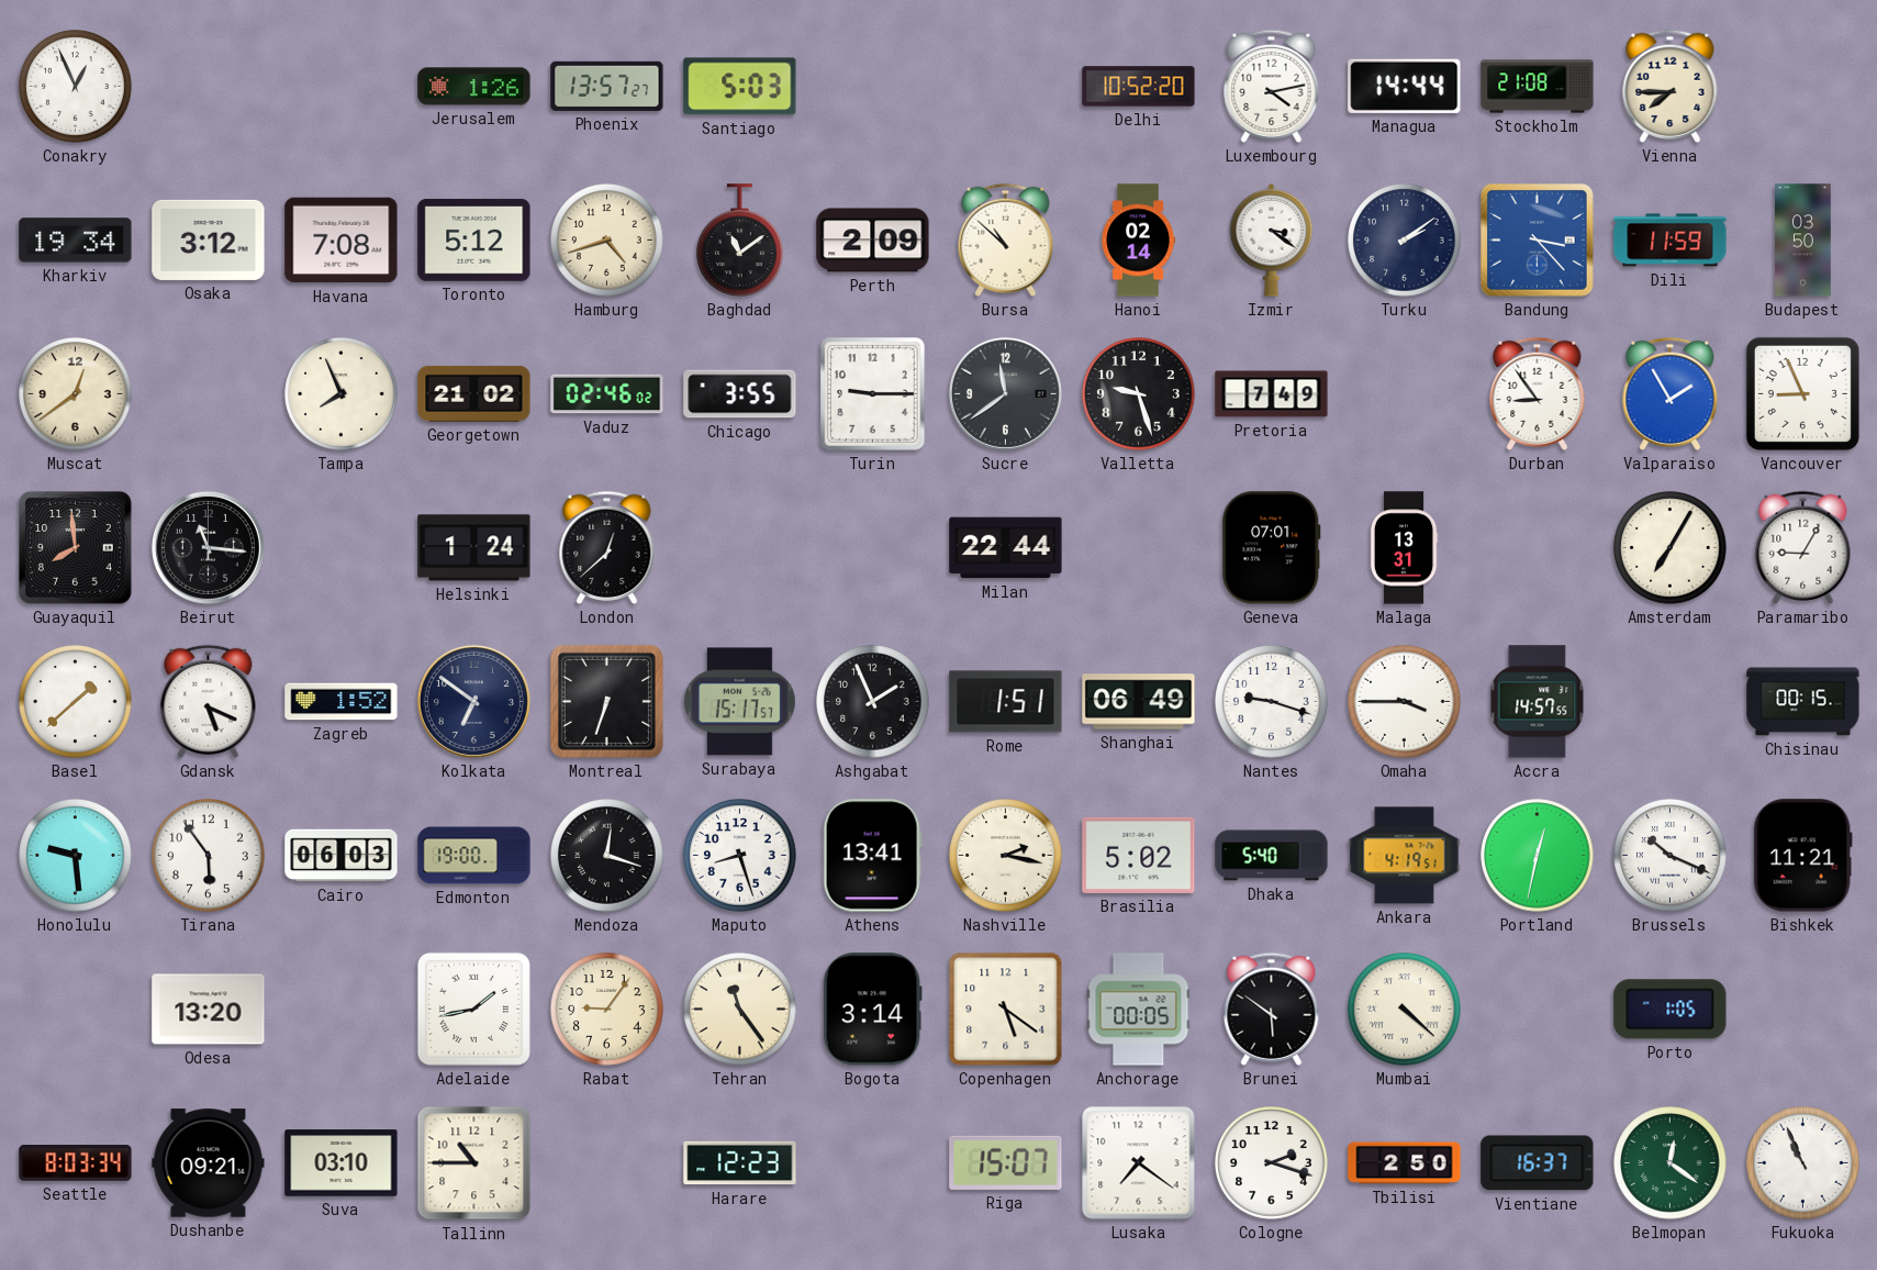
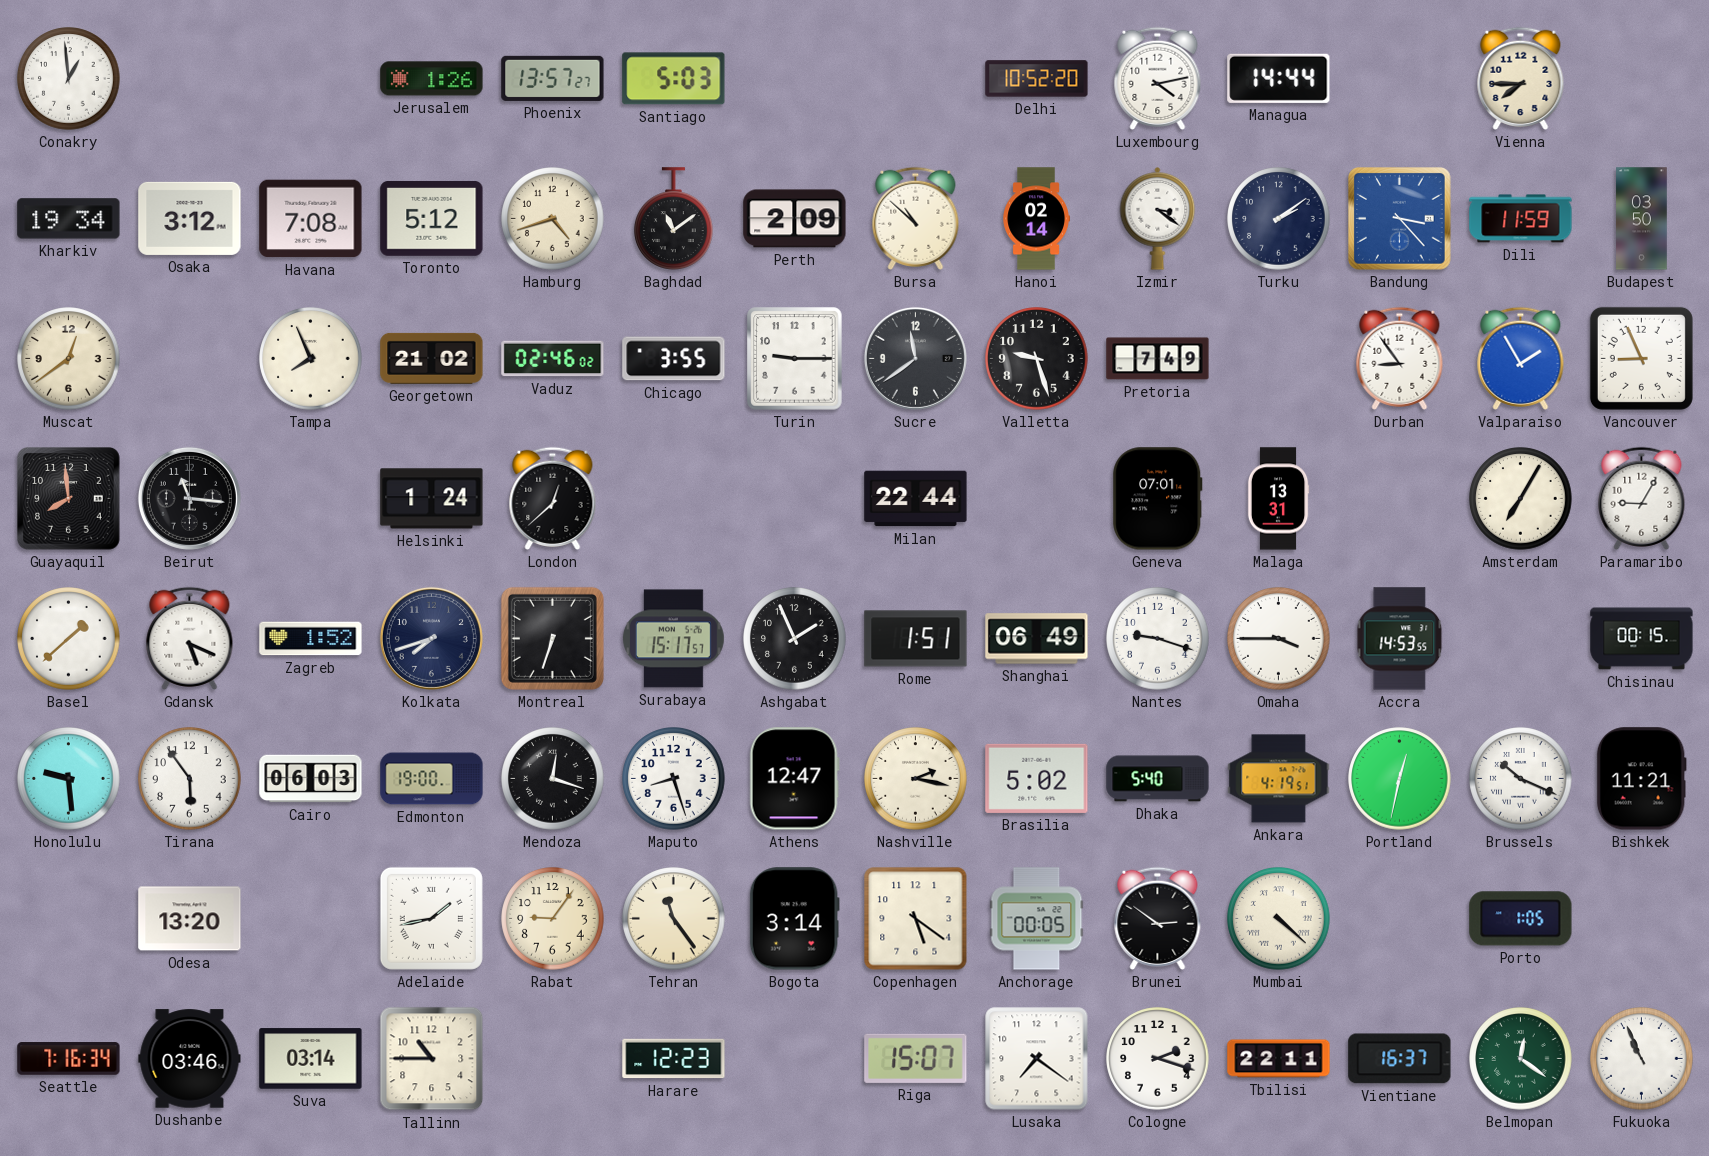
Conakry: 12:56 -> 12:59 (69, 79)
Stockholm: 21:08 -> none (1538, 87)
Kolkata: 6:51 -> 7:42 (431, 638)
Accra: 14:57 -> 14:53 (1400, 639)
Athens: 13:41 -> 12:47 (794, 779)
Brunei: 5:51 -> 2:51 (1158, 918)
Seattle: 8:03 -> 7:16 (69, 1059)
Dushanbe: 09:21 -> 03:46 (190, 1059)
Suva: 03:10 -> 03:14 (311, 1059)
Tbilisi: 2:50 -> 22:11 (1279, 1059)
